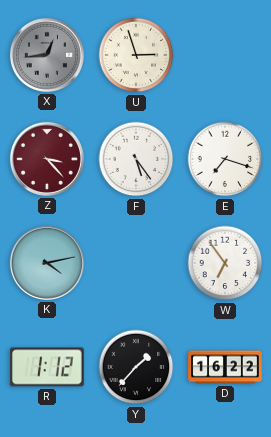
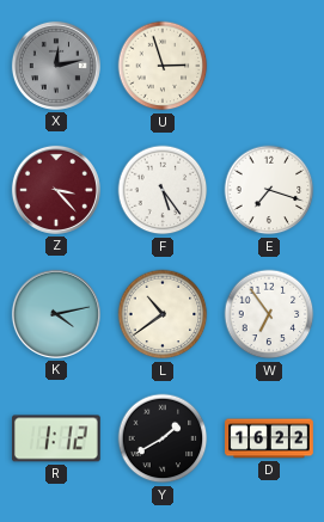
X: 12:44 -> 12:13 (56, 66)
L: none -> 10:39 (163, 314)
Y: 1:37 -> 1:40 (163, 438)
